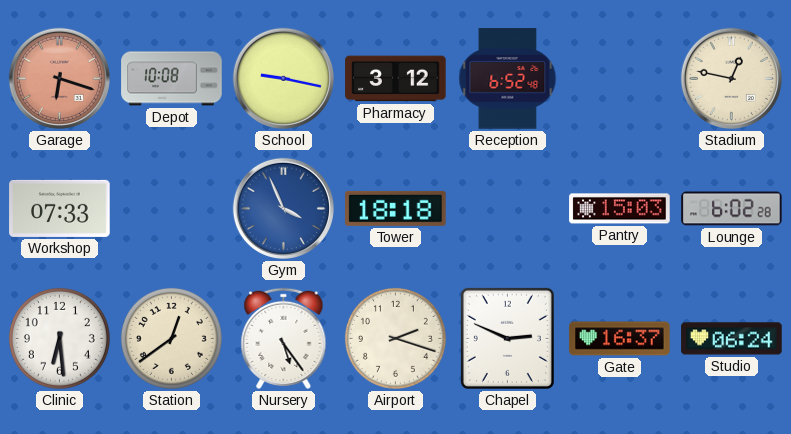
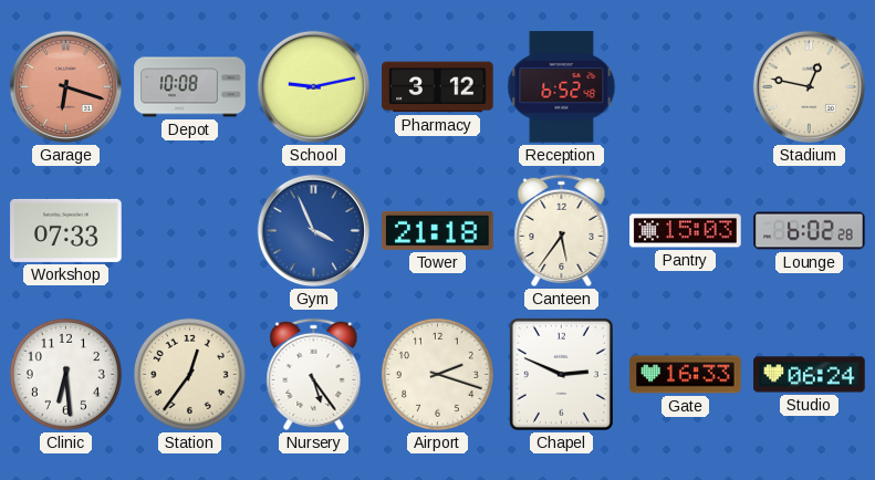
School: 9:17 -> 9:13 (313, 86)
Tower: 18:18 -> 21:18 (438, 230)
Canteen: none -> 5:36 (562, 230)
Station: 12:39 -> 12:36 (189, 374)
Gate: 16:37 -> 16:33 (686, 375)
